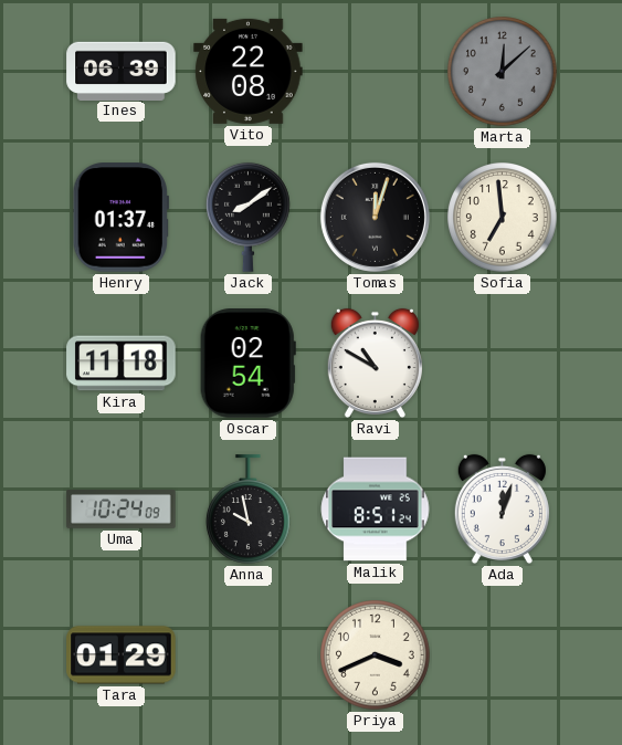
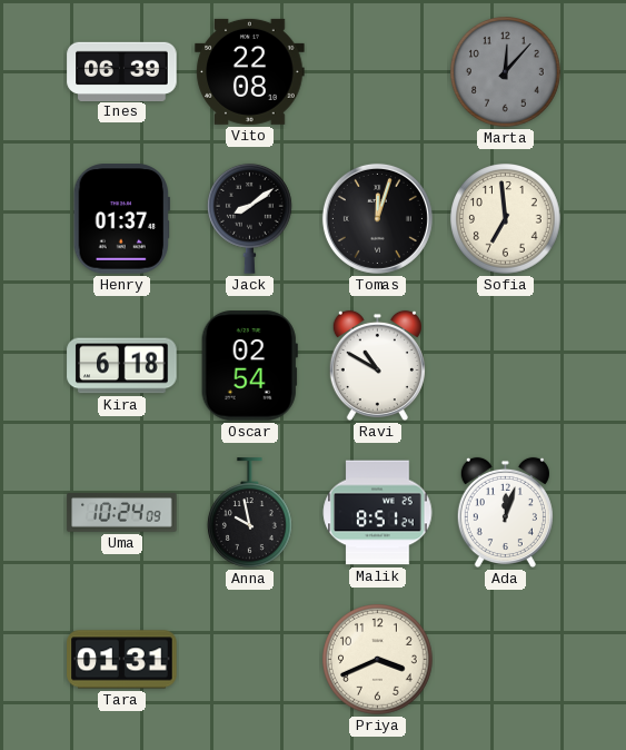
Marta: 12:08 -> 12:07 (506, 72)
Kira: 11:18 -> 6:18 (122, 366)
Tara: 01:29 -> 01:31 (122, 660)
